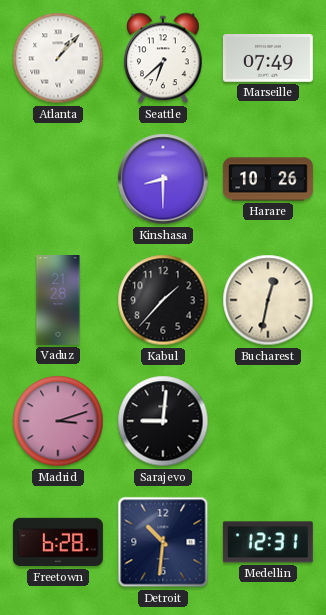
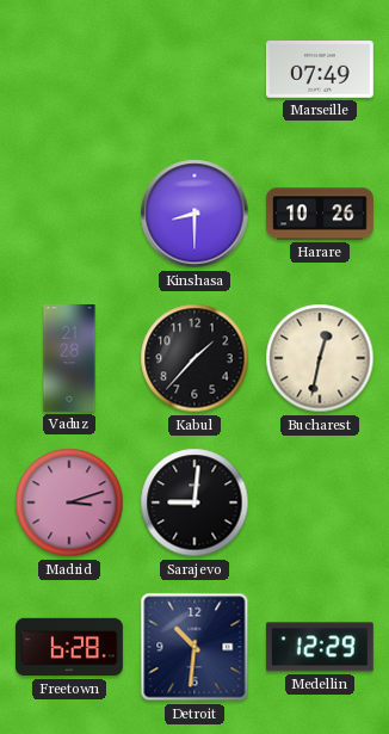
Atlanta: 1:07 -> none (58, 58)
Seattle: 6:38 -> none (164, 58)
Medellin: 12:31 -> 12:29 (320, 647)
